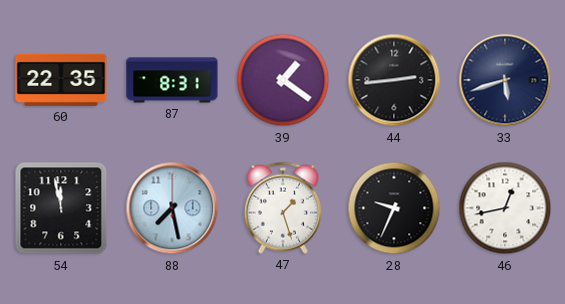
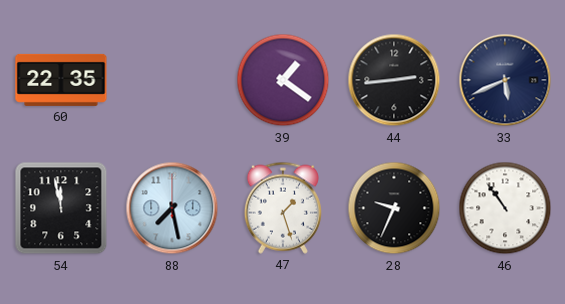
87: 8:31 -> none (172, 80)
33: 5:42 -> 5:41 (505, 80)
46: 12:43 -> 10:54 (505, 208)
